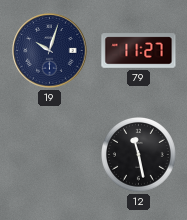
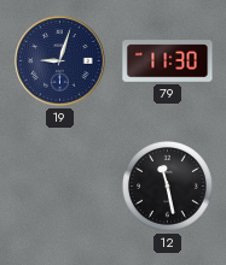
19: 10:03 -> 9:03 (60, 61)
79: 11:27 -> 11:30 (168, 61)
